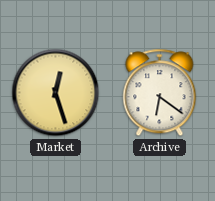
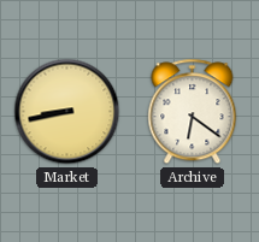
Market: 12:27 -> 8:43 (67, 112)
